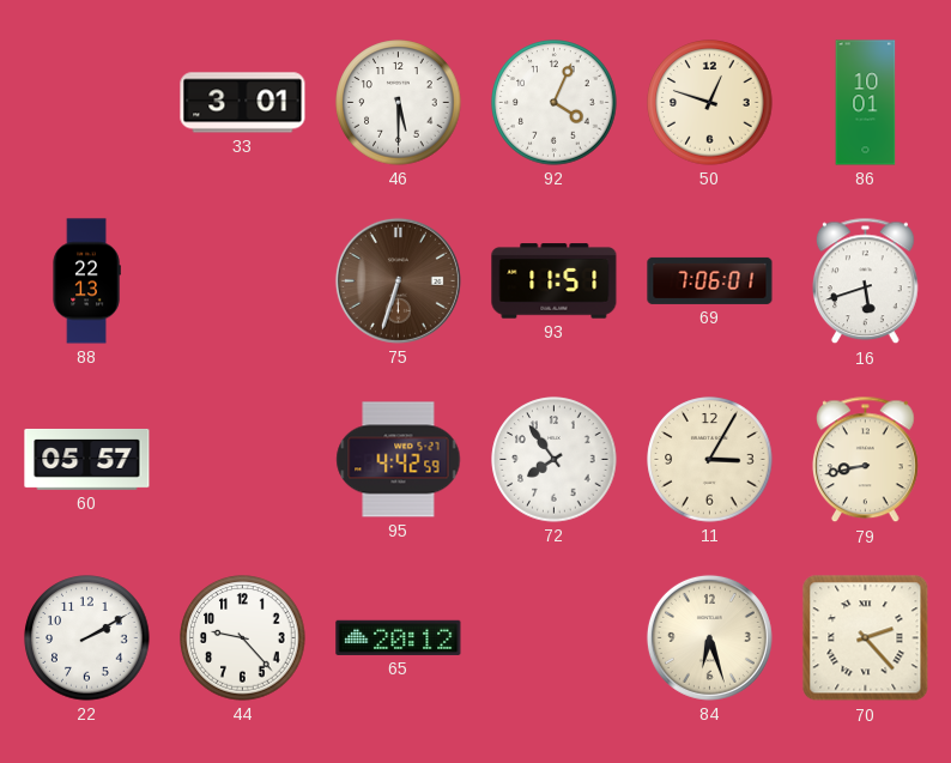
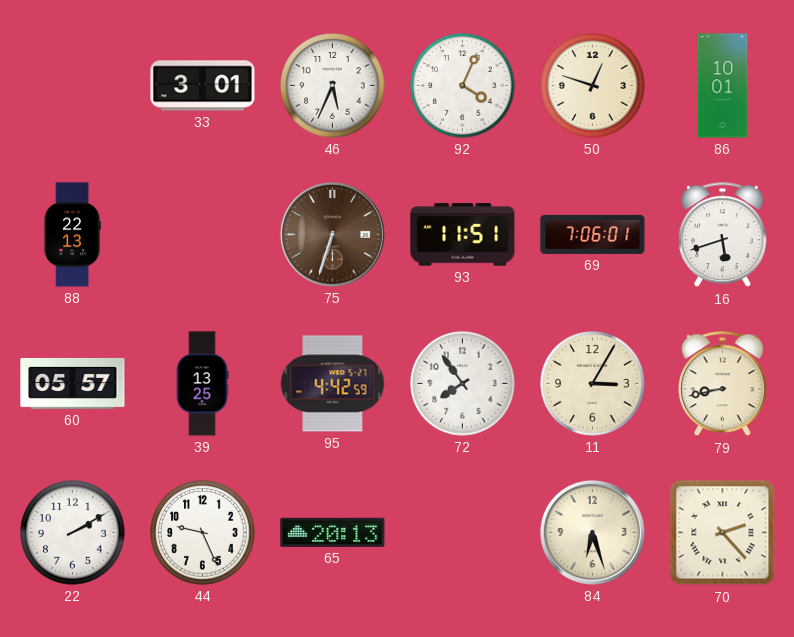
46: 5:30 -> 5:34 (333, 86)
39: none -> 13:25 (202, 384)
44: 9:23 -> 9:26 (203, 533)
65: 20:12 -> 20:13 (333, 532)
